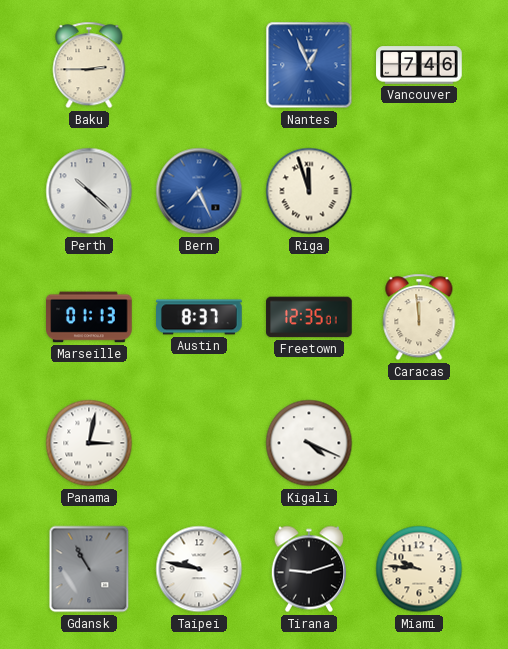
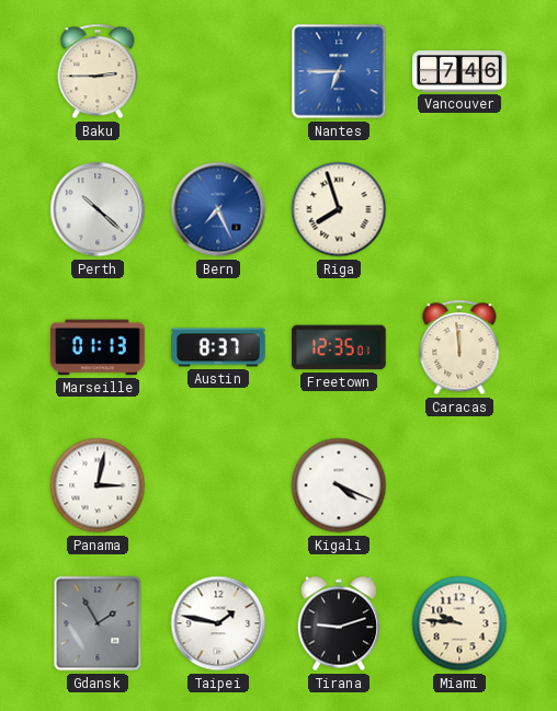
Nantes: 12:56 -> 6:45 (339, 71)
Riga: 11:57 -> 7:57 (339, 209)
Gdansk: 10:55 -> 1:55 (98, 623)
Taipei: 9:47 -> 1:47 (218, 623)
